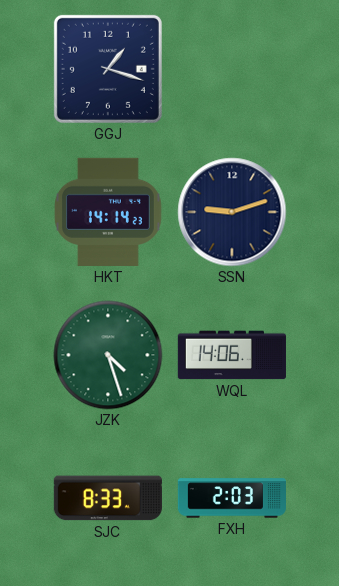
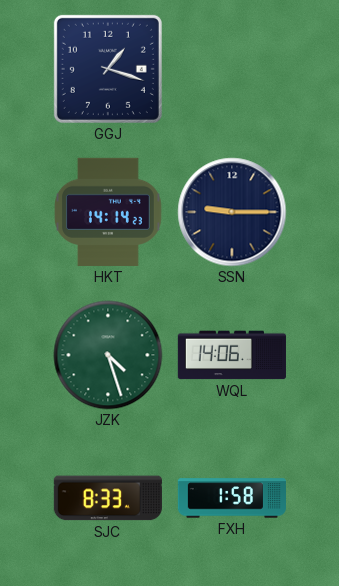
SSN: 9:12 -> 9:15 (232, 212)
FXH: 2:03 -> 1:58 (231, 498)
